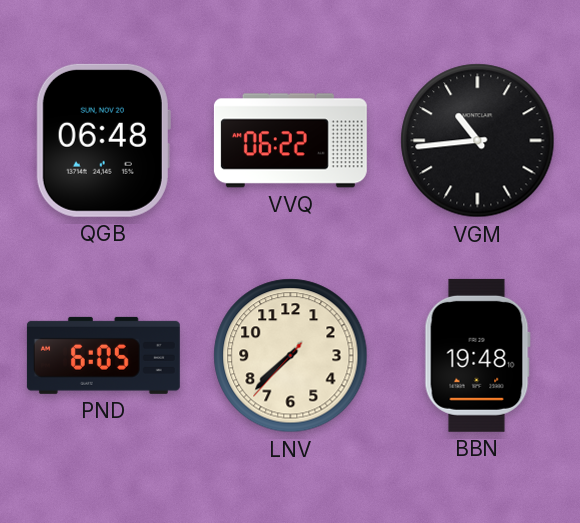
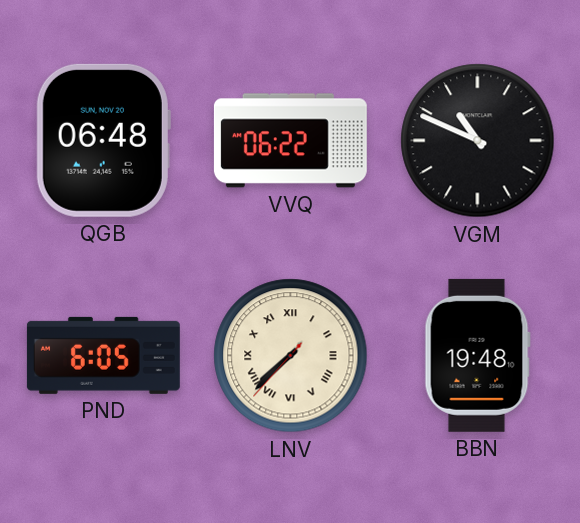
VGM: 10:44 -> 10:49 (478, 141)
LNV numerals: Arabic -> Roman (291, 356)
